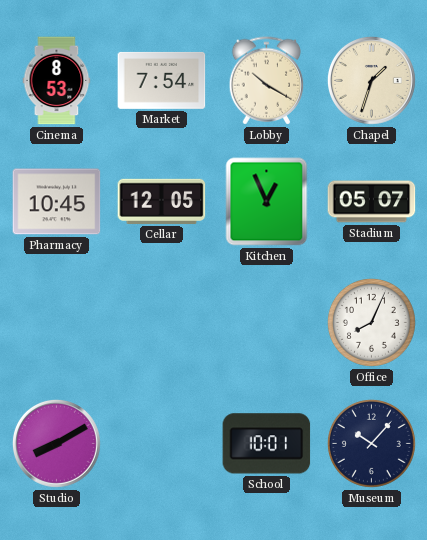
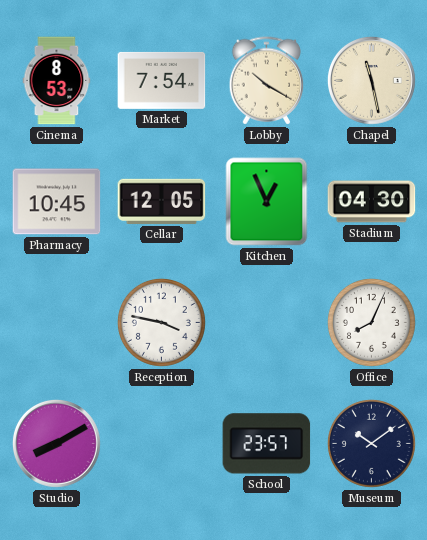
Chapel: 1:33 -> 11:28 (371, 80)
Stadium: 05:07 -> 04:30 (372, 202)
Reception: none -> 3:47 (161, 322)
School: 10:01 -> 23:57 (267, 444)
Museum: 10:07 -> 10:09 (371, 443)
